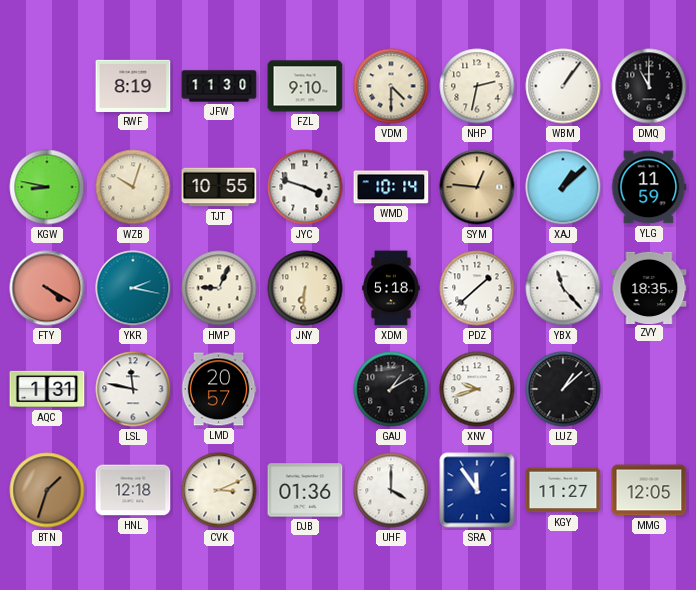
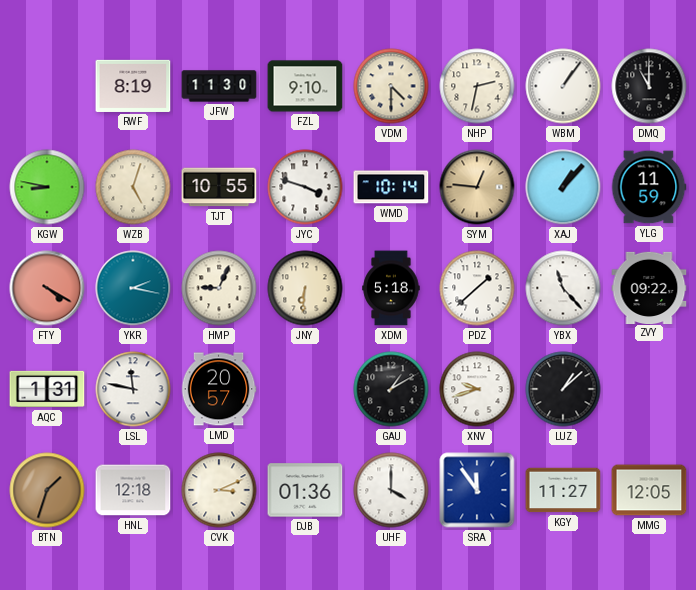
WZB: 10:03 -> 5:03 (133, 187)
XAJ: 1:08 -> 1:07 (563, 187)
ZVY: 18:35 -> 09:22 (649, 287)
